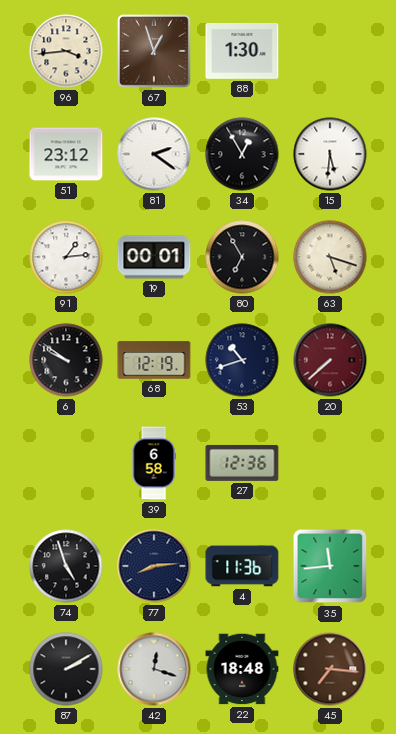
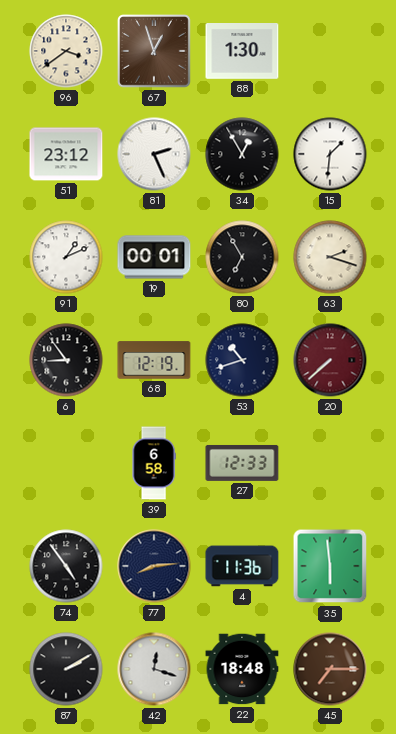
96: 3:44 -> 3:39 (66, 51)
81: 2:21 -> 2:26 (154, 154)
15: 5:31 -> 1:31 (330, 154)
91: 1:14 -> 1:11 (66, 257)
63: 5:18 -> 2:18 (330, 257)
6: 9:51 -> 8:54 (66, 360)
27: 12:36 -> 12:33 (242, 463)
74: 4:57 -> 4:54 (66, 566)
35: 11:44 -> 5:59 (330, 566)
45: 7:16 -> 7:15 (330, 669)
